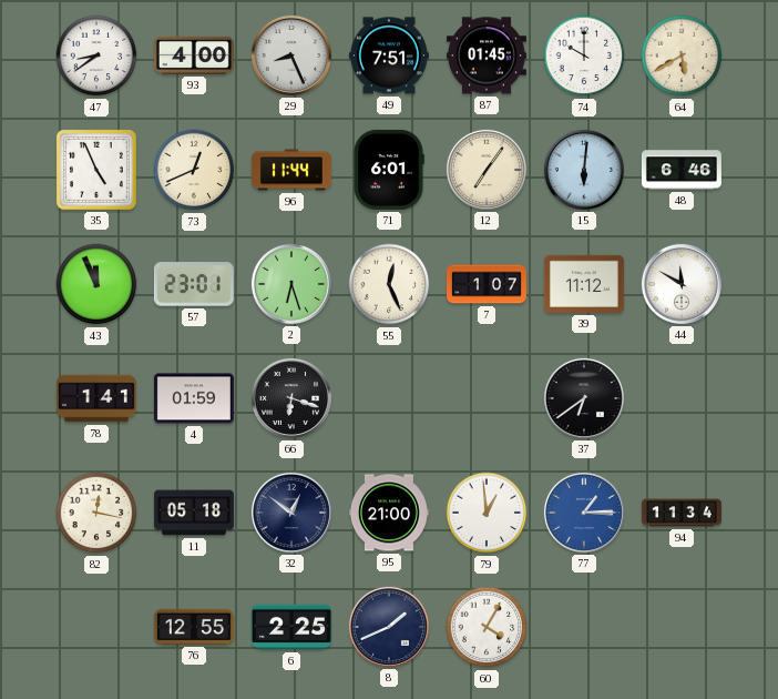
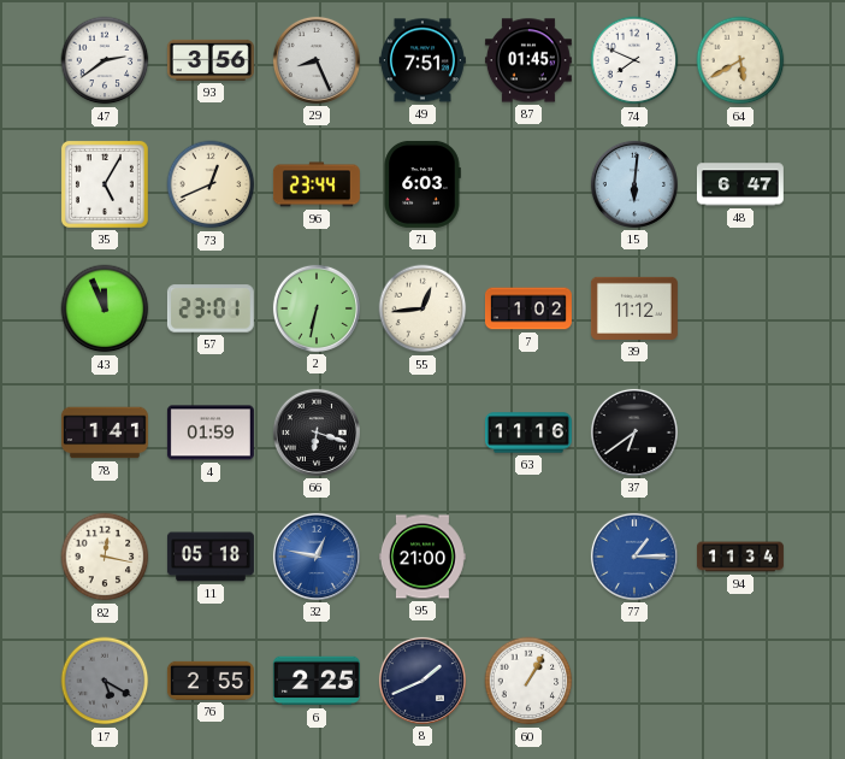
47: 8:39 -> 2:39 (105, 60)
93: 4:00 -> 3:56 (211, 60)
74: 10:00 -> 7:49 (634, 60)
35: 4:56 -> 5:05 (105, 184)
96: 11:44 -> 23:44 (317, 184)
71: 6:01 -> 6:03 (422, 184)
12: 7:06 -> none (487, 170)
48: 6:46 -> 6:47 (740, 184)
2: 6:27 -> 6:32 (317, 308)
55: 12:26 -> 12:44 (422, 308)
7: 1:07 -> 1:02 (528, 308)
44: 11:50 -> none (682, 284)
63: none -> 11:16 (528, 433)
32: 12:51 -> 12:47 (317, 557)
32 dial: navy -> blue (317, 557)
79: 12:59 -> none (487, 513)
17: none -> 5:20 (105, 681)
76: 12:55 -> 2:55 (211, 681)
60: 4:05 -> 1:05 (528, 681)
